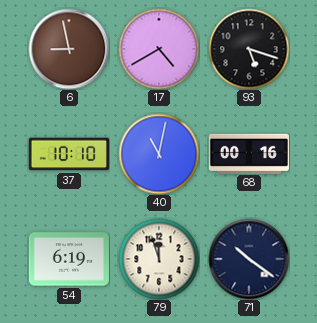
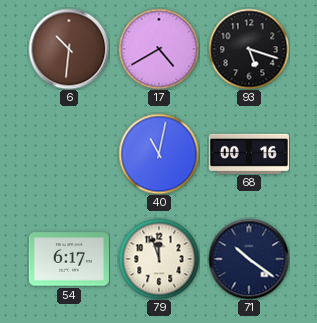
6: 8:58 -> 10:31 (69, 49)
37: 10:10 -> none (68, 154)
54: 6:19 -> 6:17 (69, 259)
